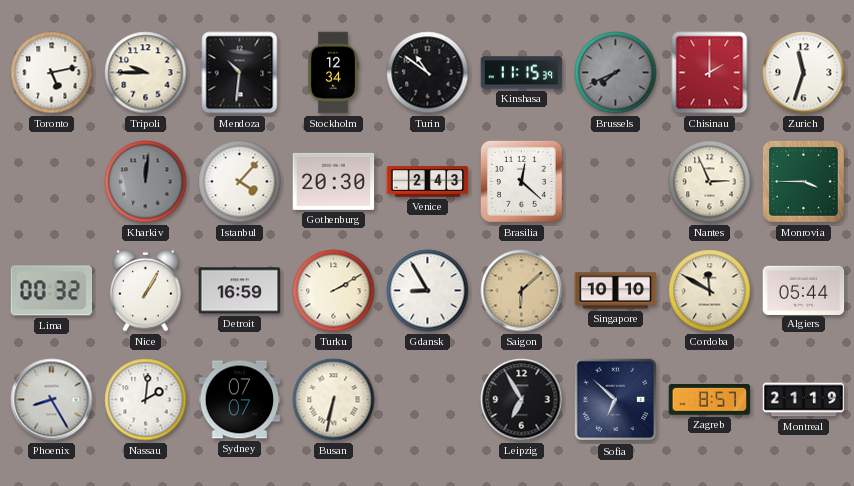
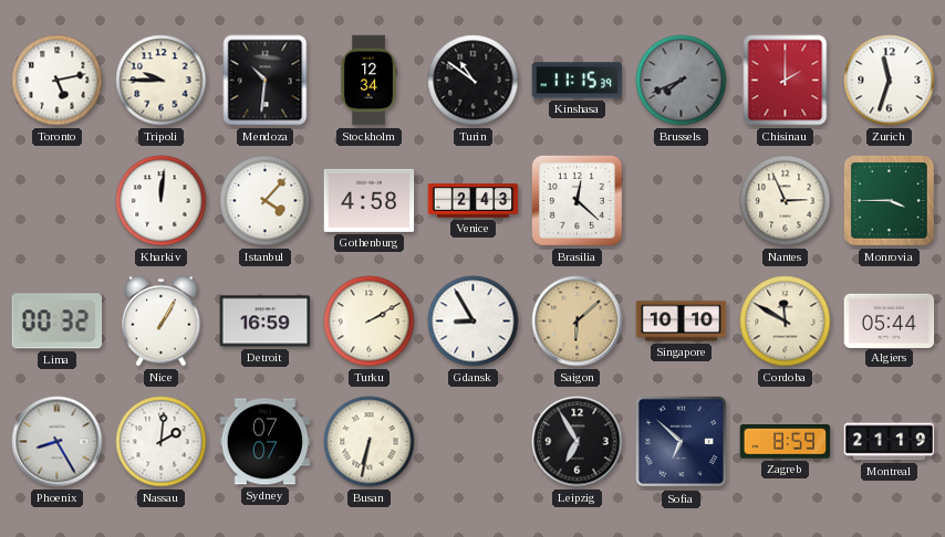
Kharkiv dial: grey -> white (162, 201)
Gothenburg: 20:30 -> 4:58 (370, 200)
Zagreb: 8:57 -> 8:59 (786, 442)
